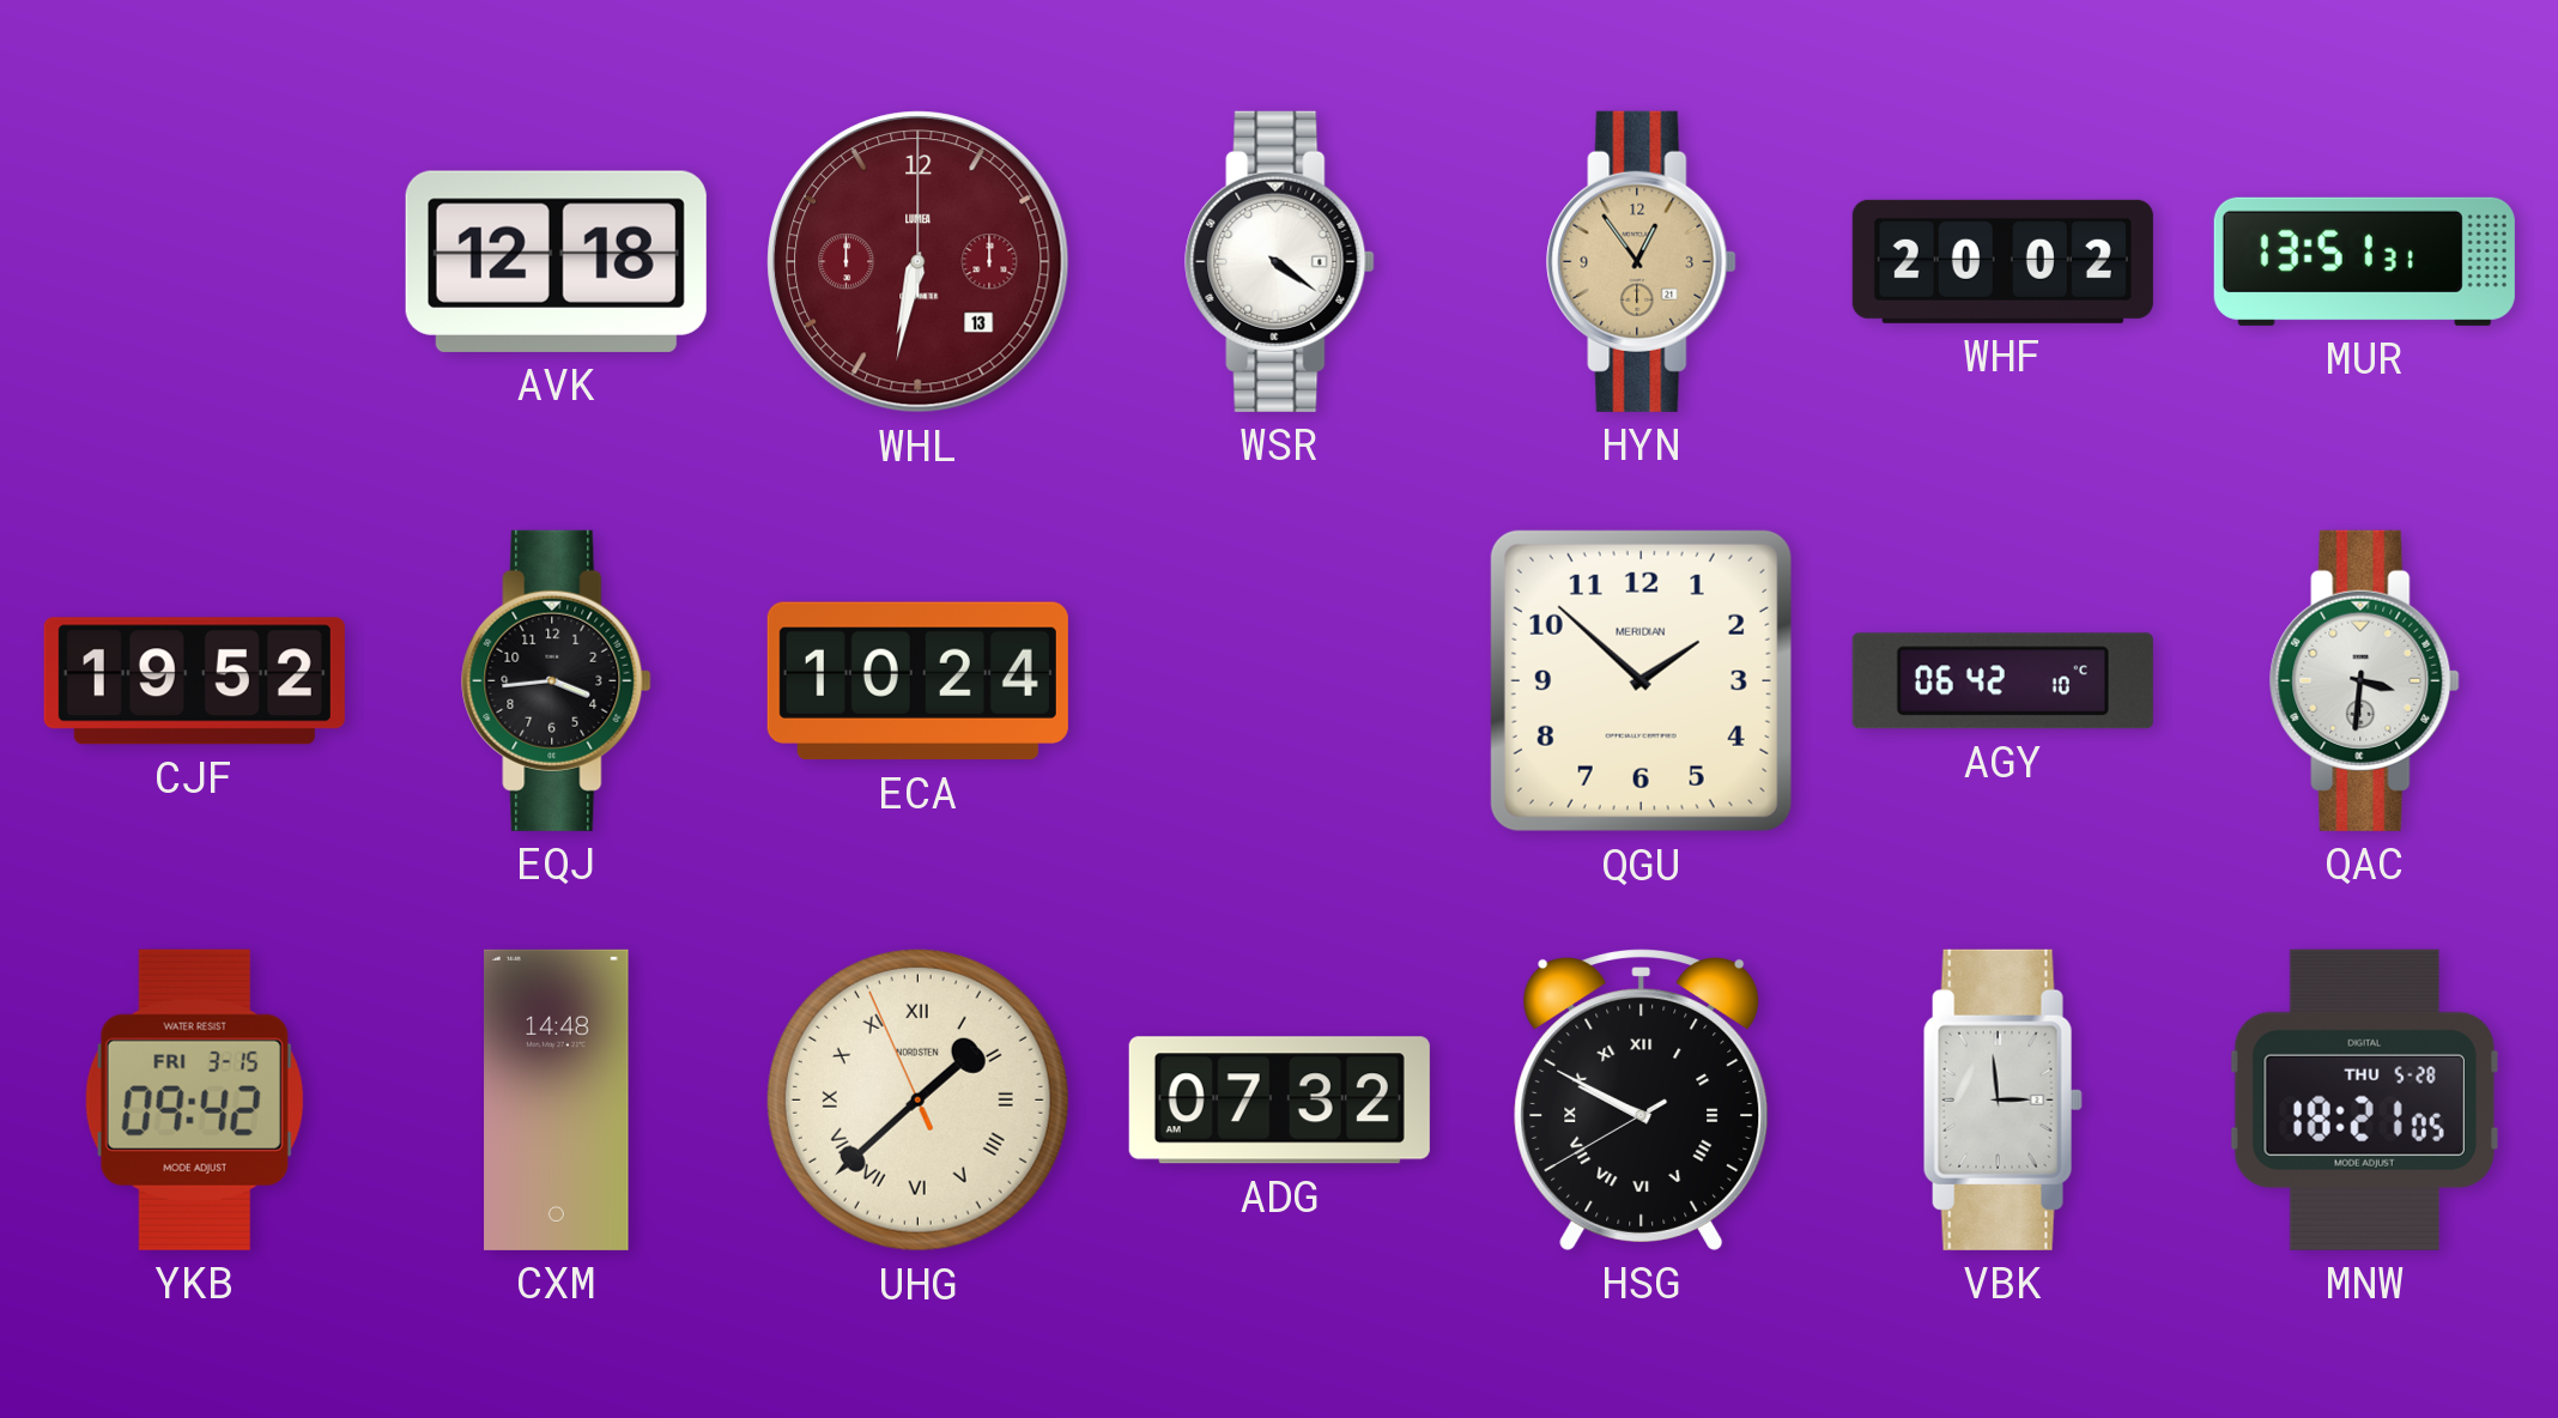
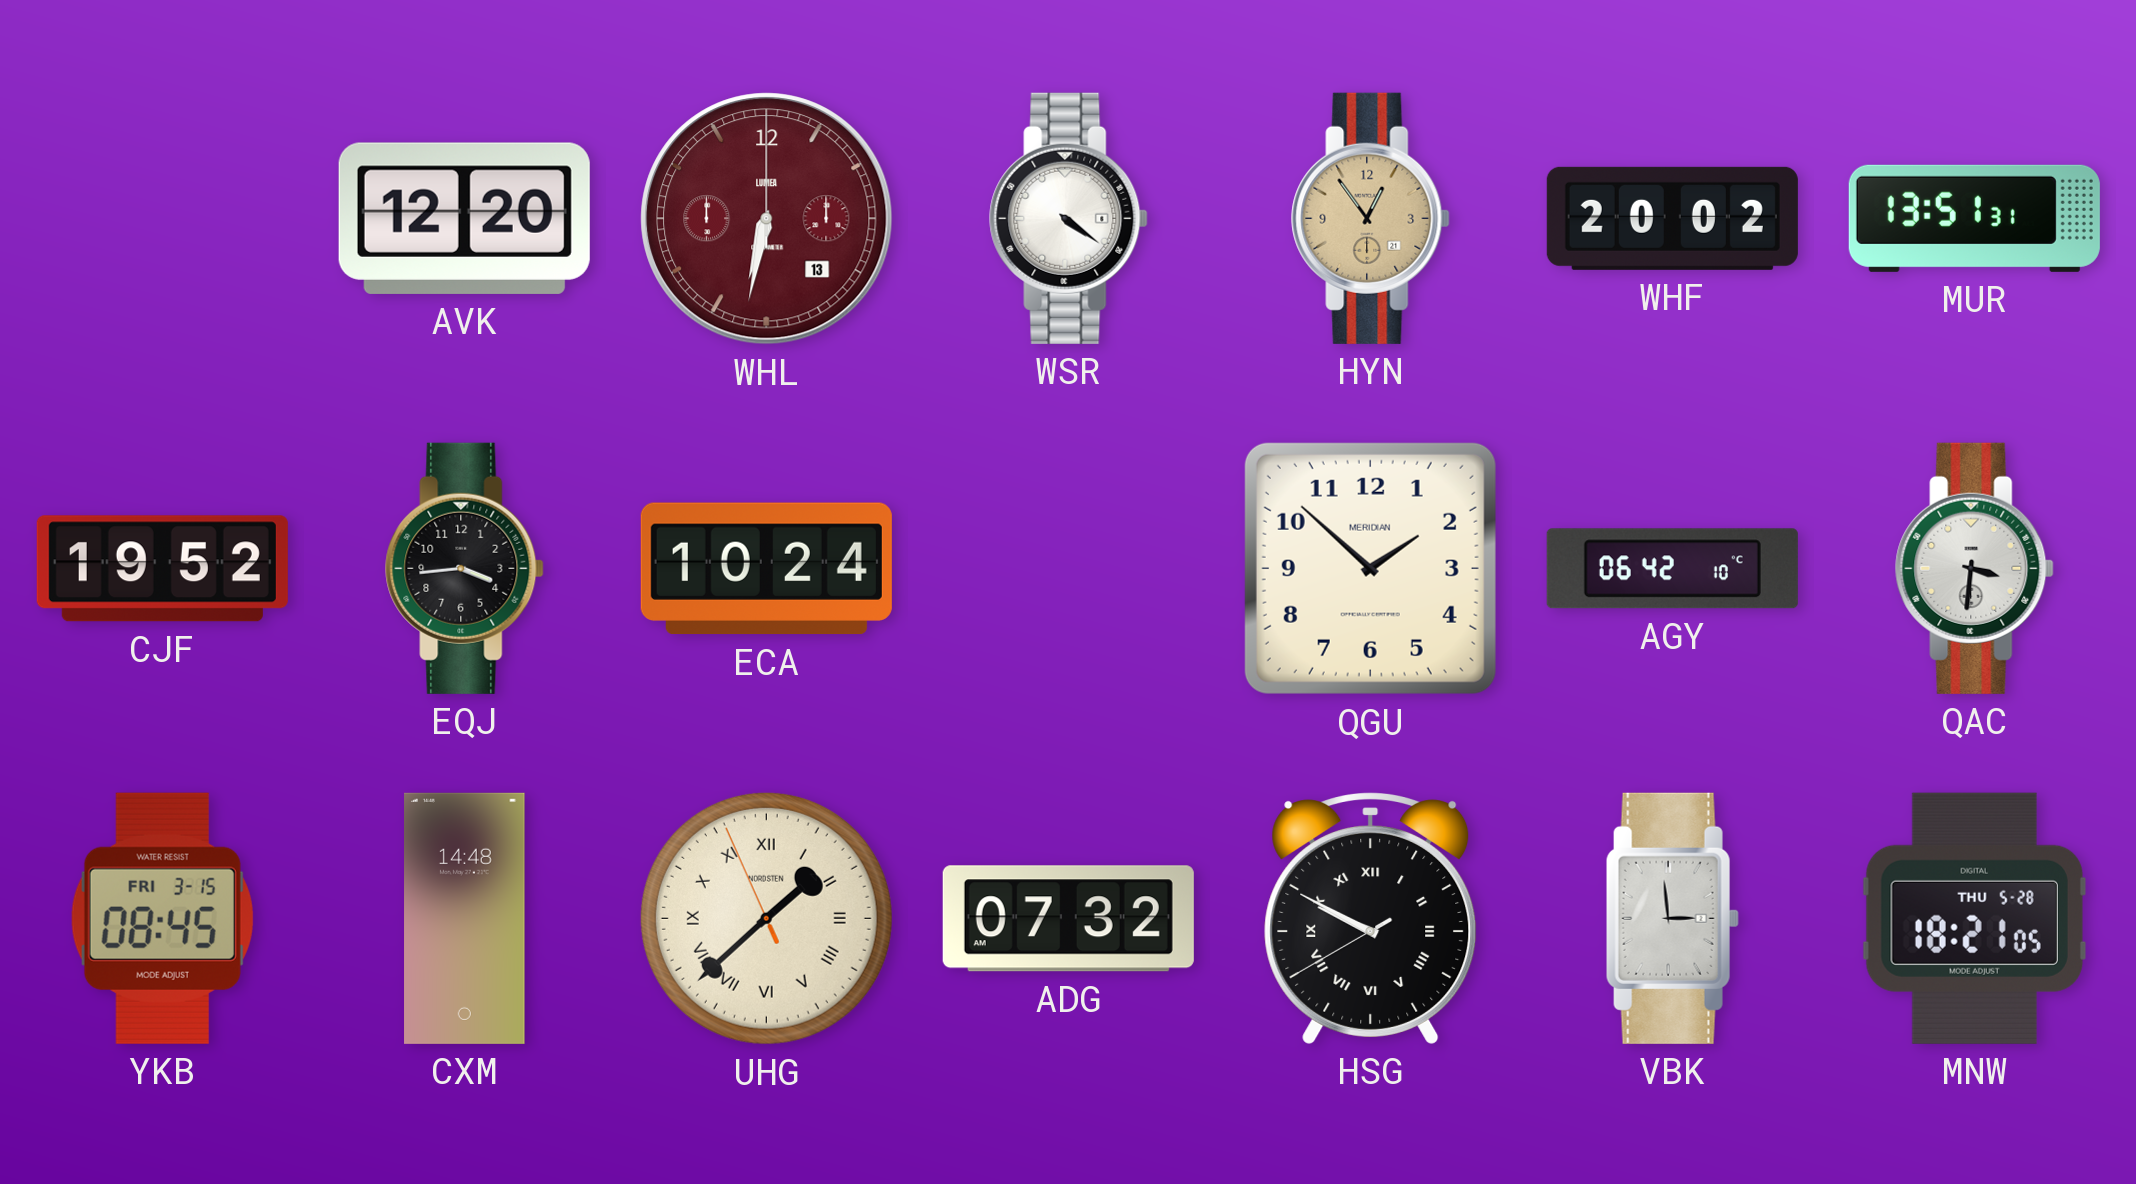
AVK: 12:18 -> 12:20 (464, 218)
YKB: 09:42 -> 08:45 (162, 918)
